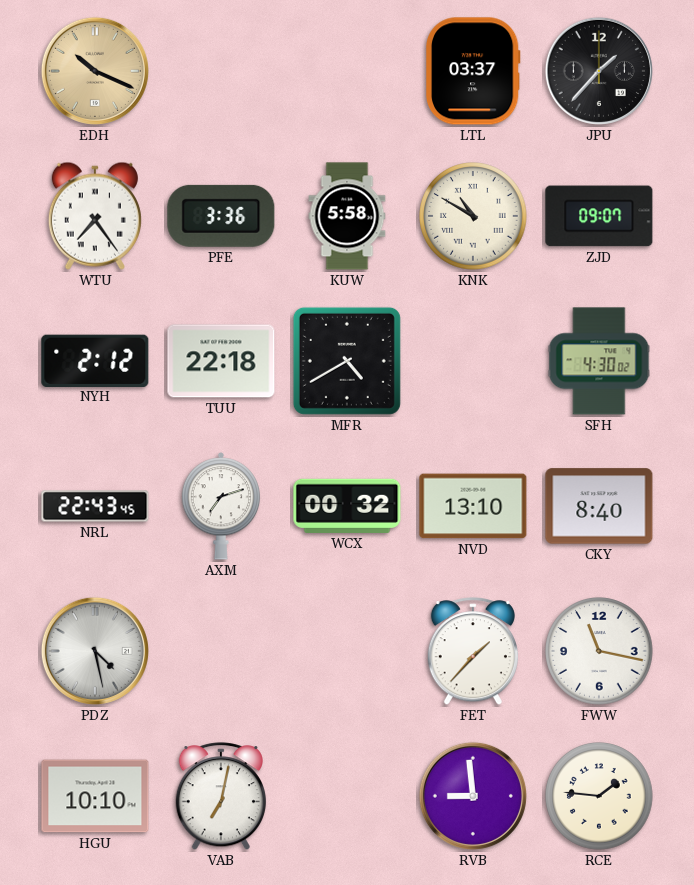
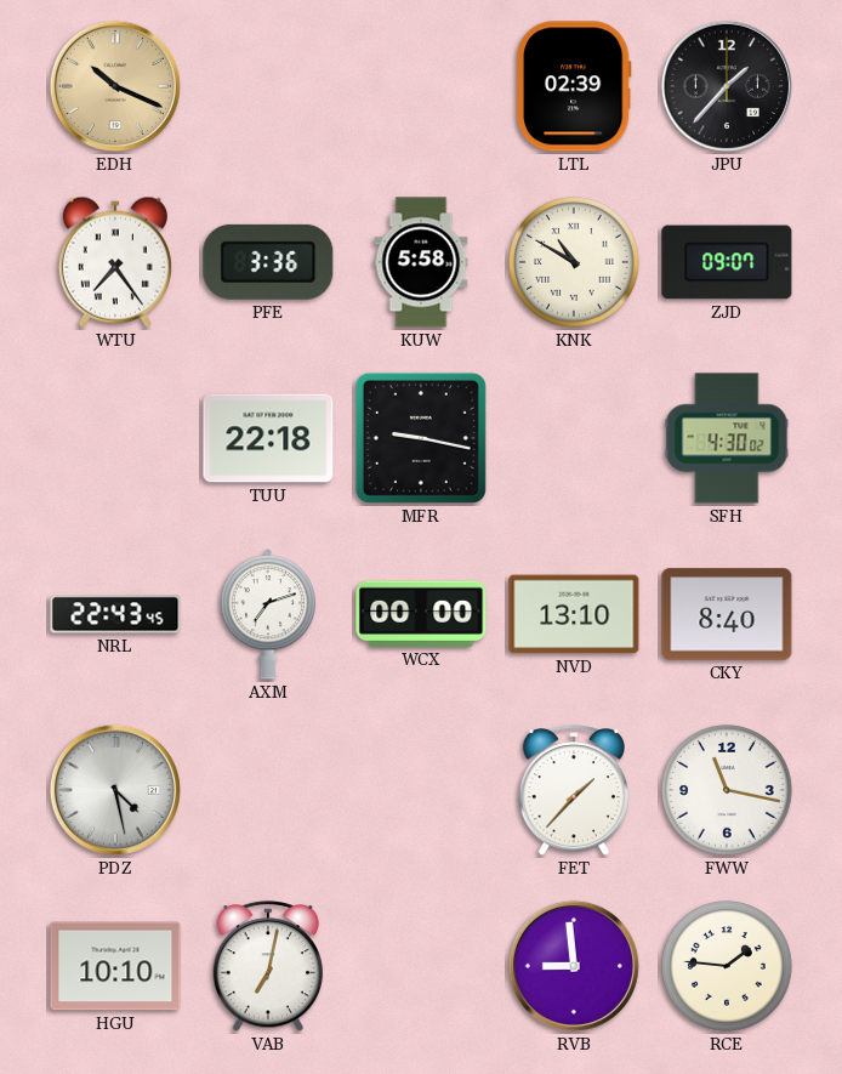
LTL: 03:37 -> 02:39 (574, 86)
NYH: 2:12 -> none (95, 360)
MFR: 4:40 -> 9:17 (421, 438)
WCX: 00:32 -> 00:00 (421, 614)
